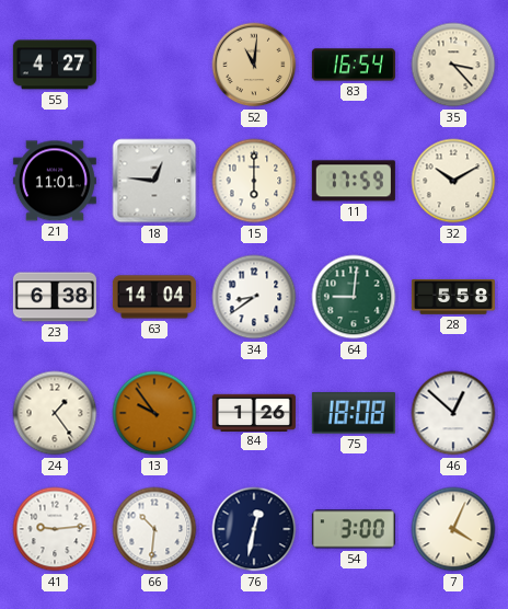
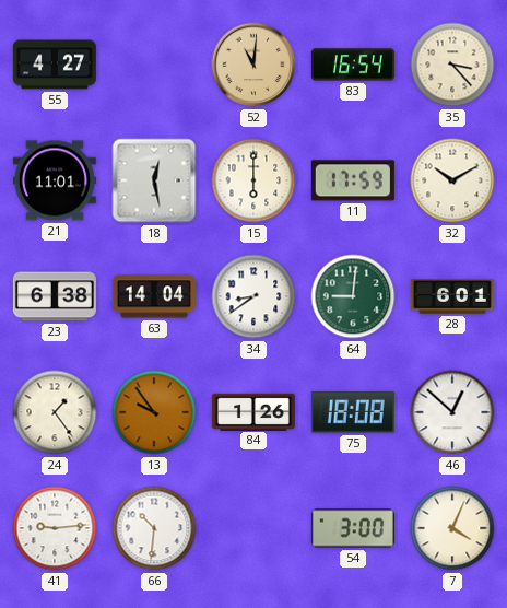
18: 12:46 -> 12:28 (154, 180)
28: 5:58 -> 6:01 (452, 297)
76: 12:32 -> none (254, 529)
